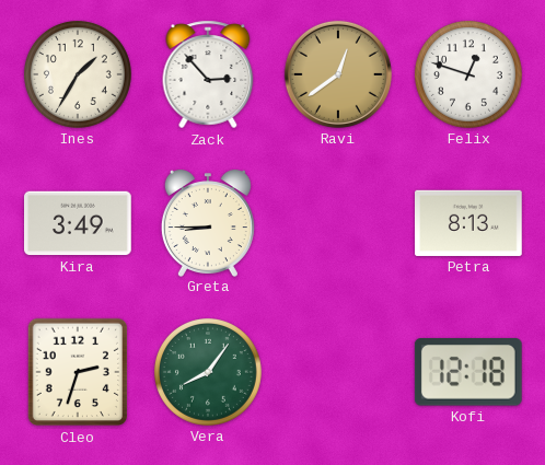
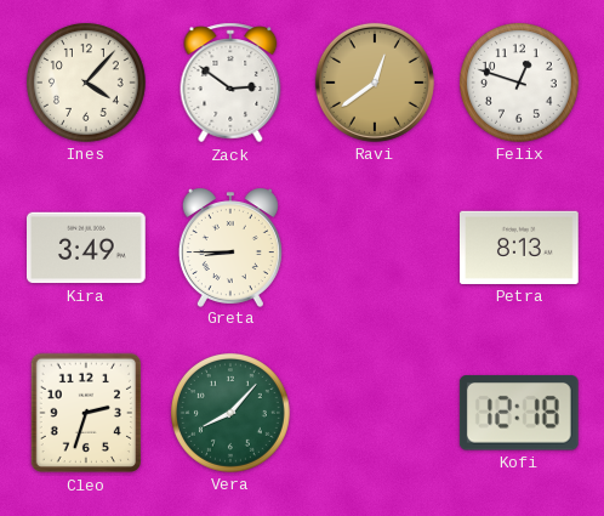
Ines: 1:35 -> 4:07 (86, 83)
Zack: 2:53 -> 2:51 (230, 83)
Vera: 8:06 -> 8:07 (230, 413)
